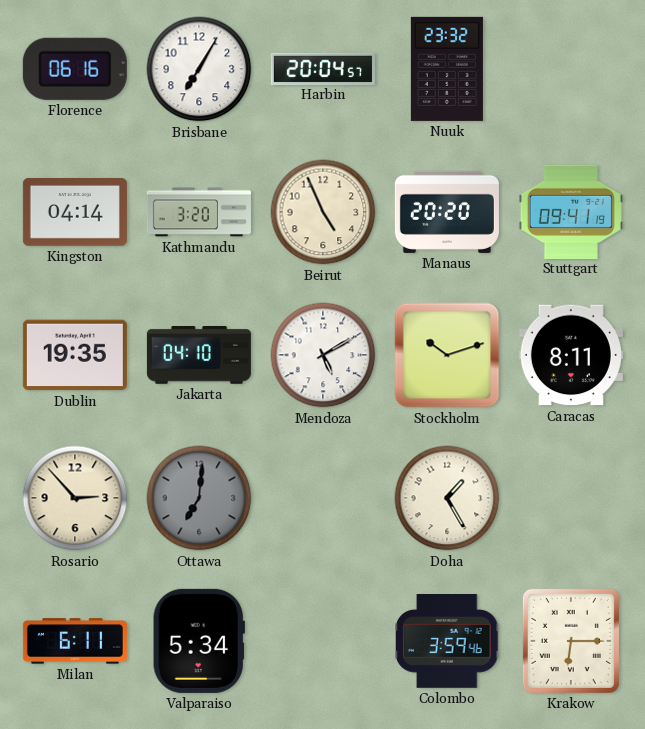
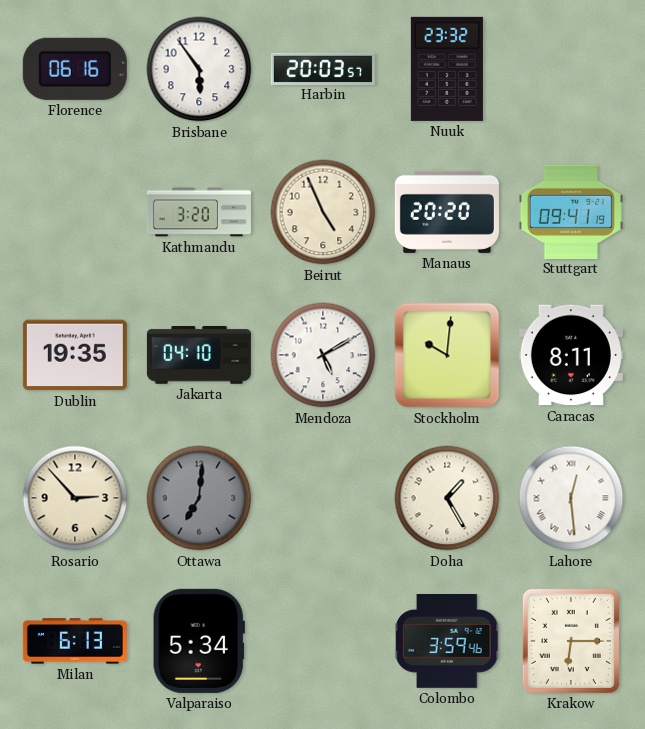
Brisbane: 7:05 -> 5:54 (199, 69)
Harbin: 20:04 -> 20:03 (323, 68)
Kingston: 04:14 -> none (75, 213)
Stockholm: 10:12 -> 10:01 (447, 355)
Lahore: none -> 12:29 (571, 498)
Milan: 6:11 -> 6:13 (75, 641)
